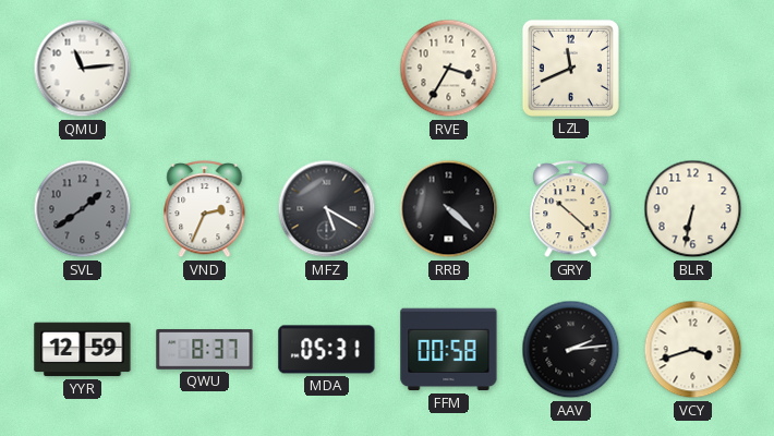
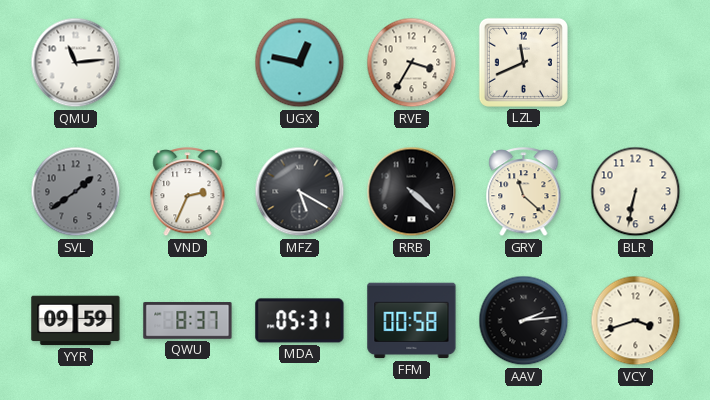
UGX: none -> 12:47 (300, 63)
GRY: 10:22 -> 11:22 (524, 192)
YYR: 12:59 -> 09:59 (76, 321)
